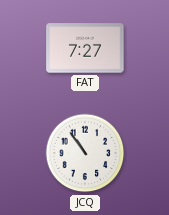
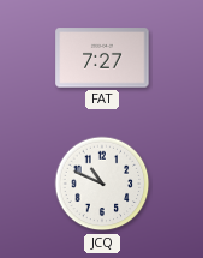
JCQ: 10:54 -> 10:49 (102, 184)
